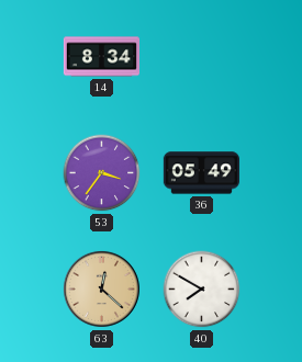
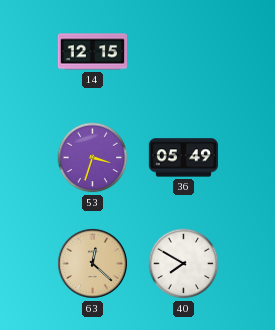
14: 8:34 -> 12:15 (92, 52)
53: 3:36 -> 3:33 (93, 158)
